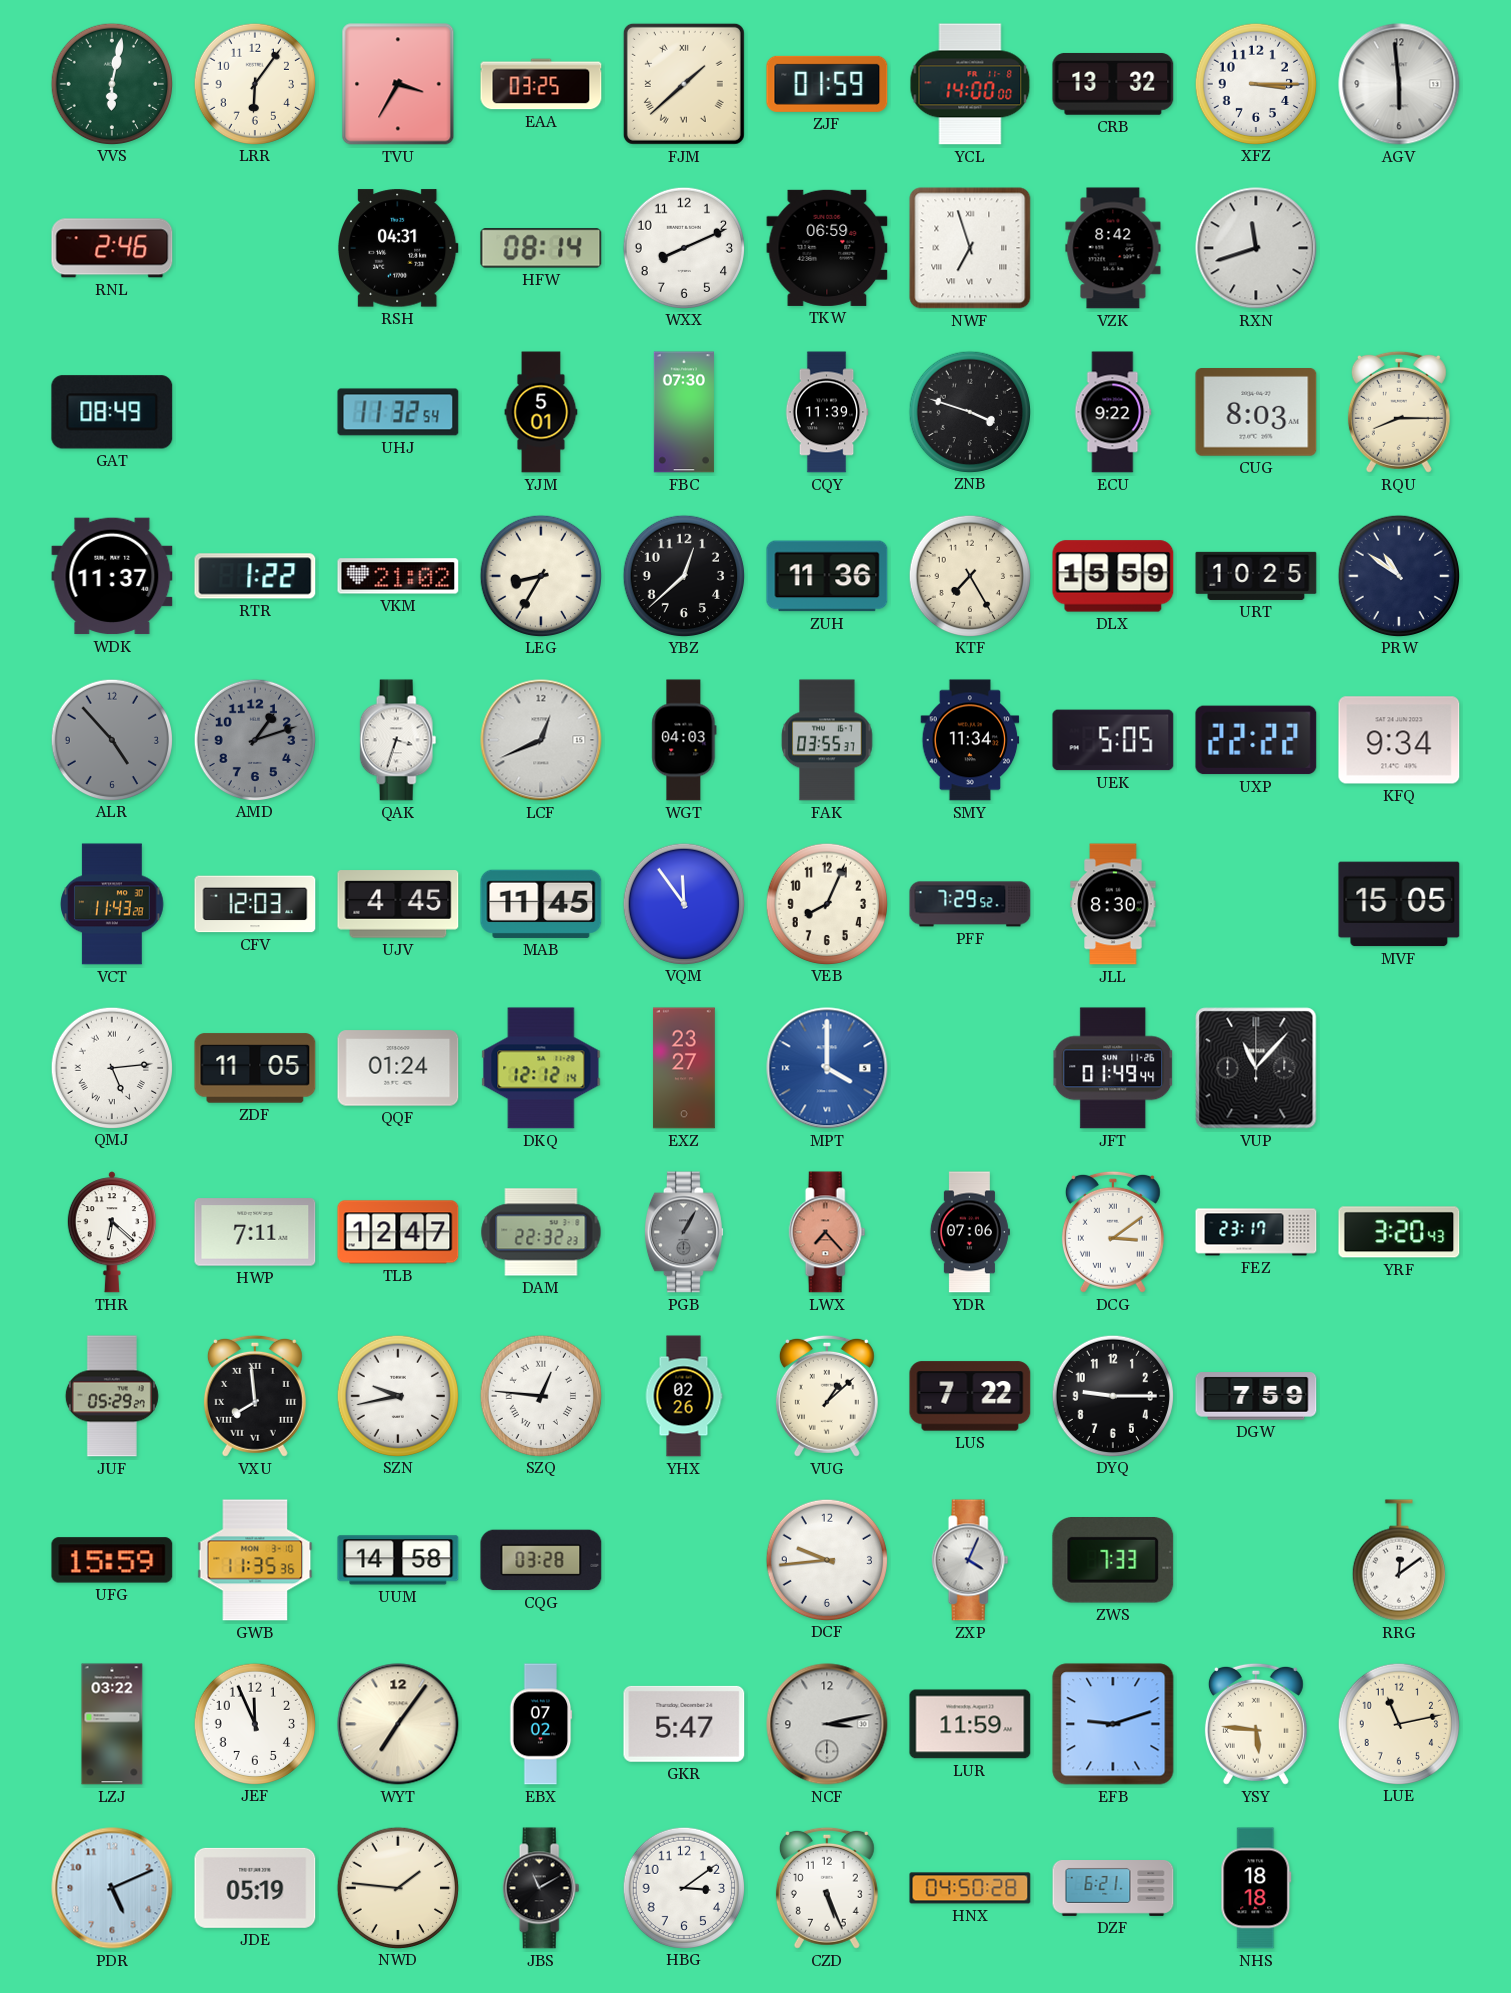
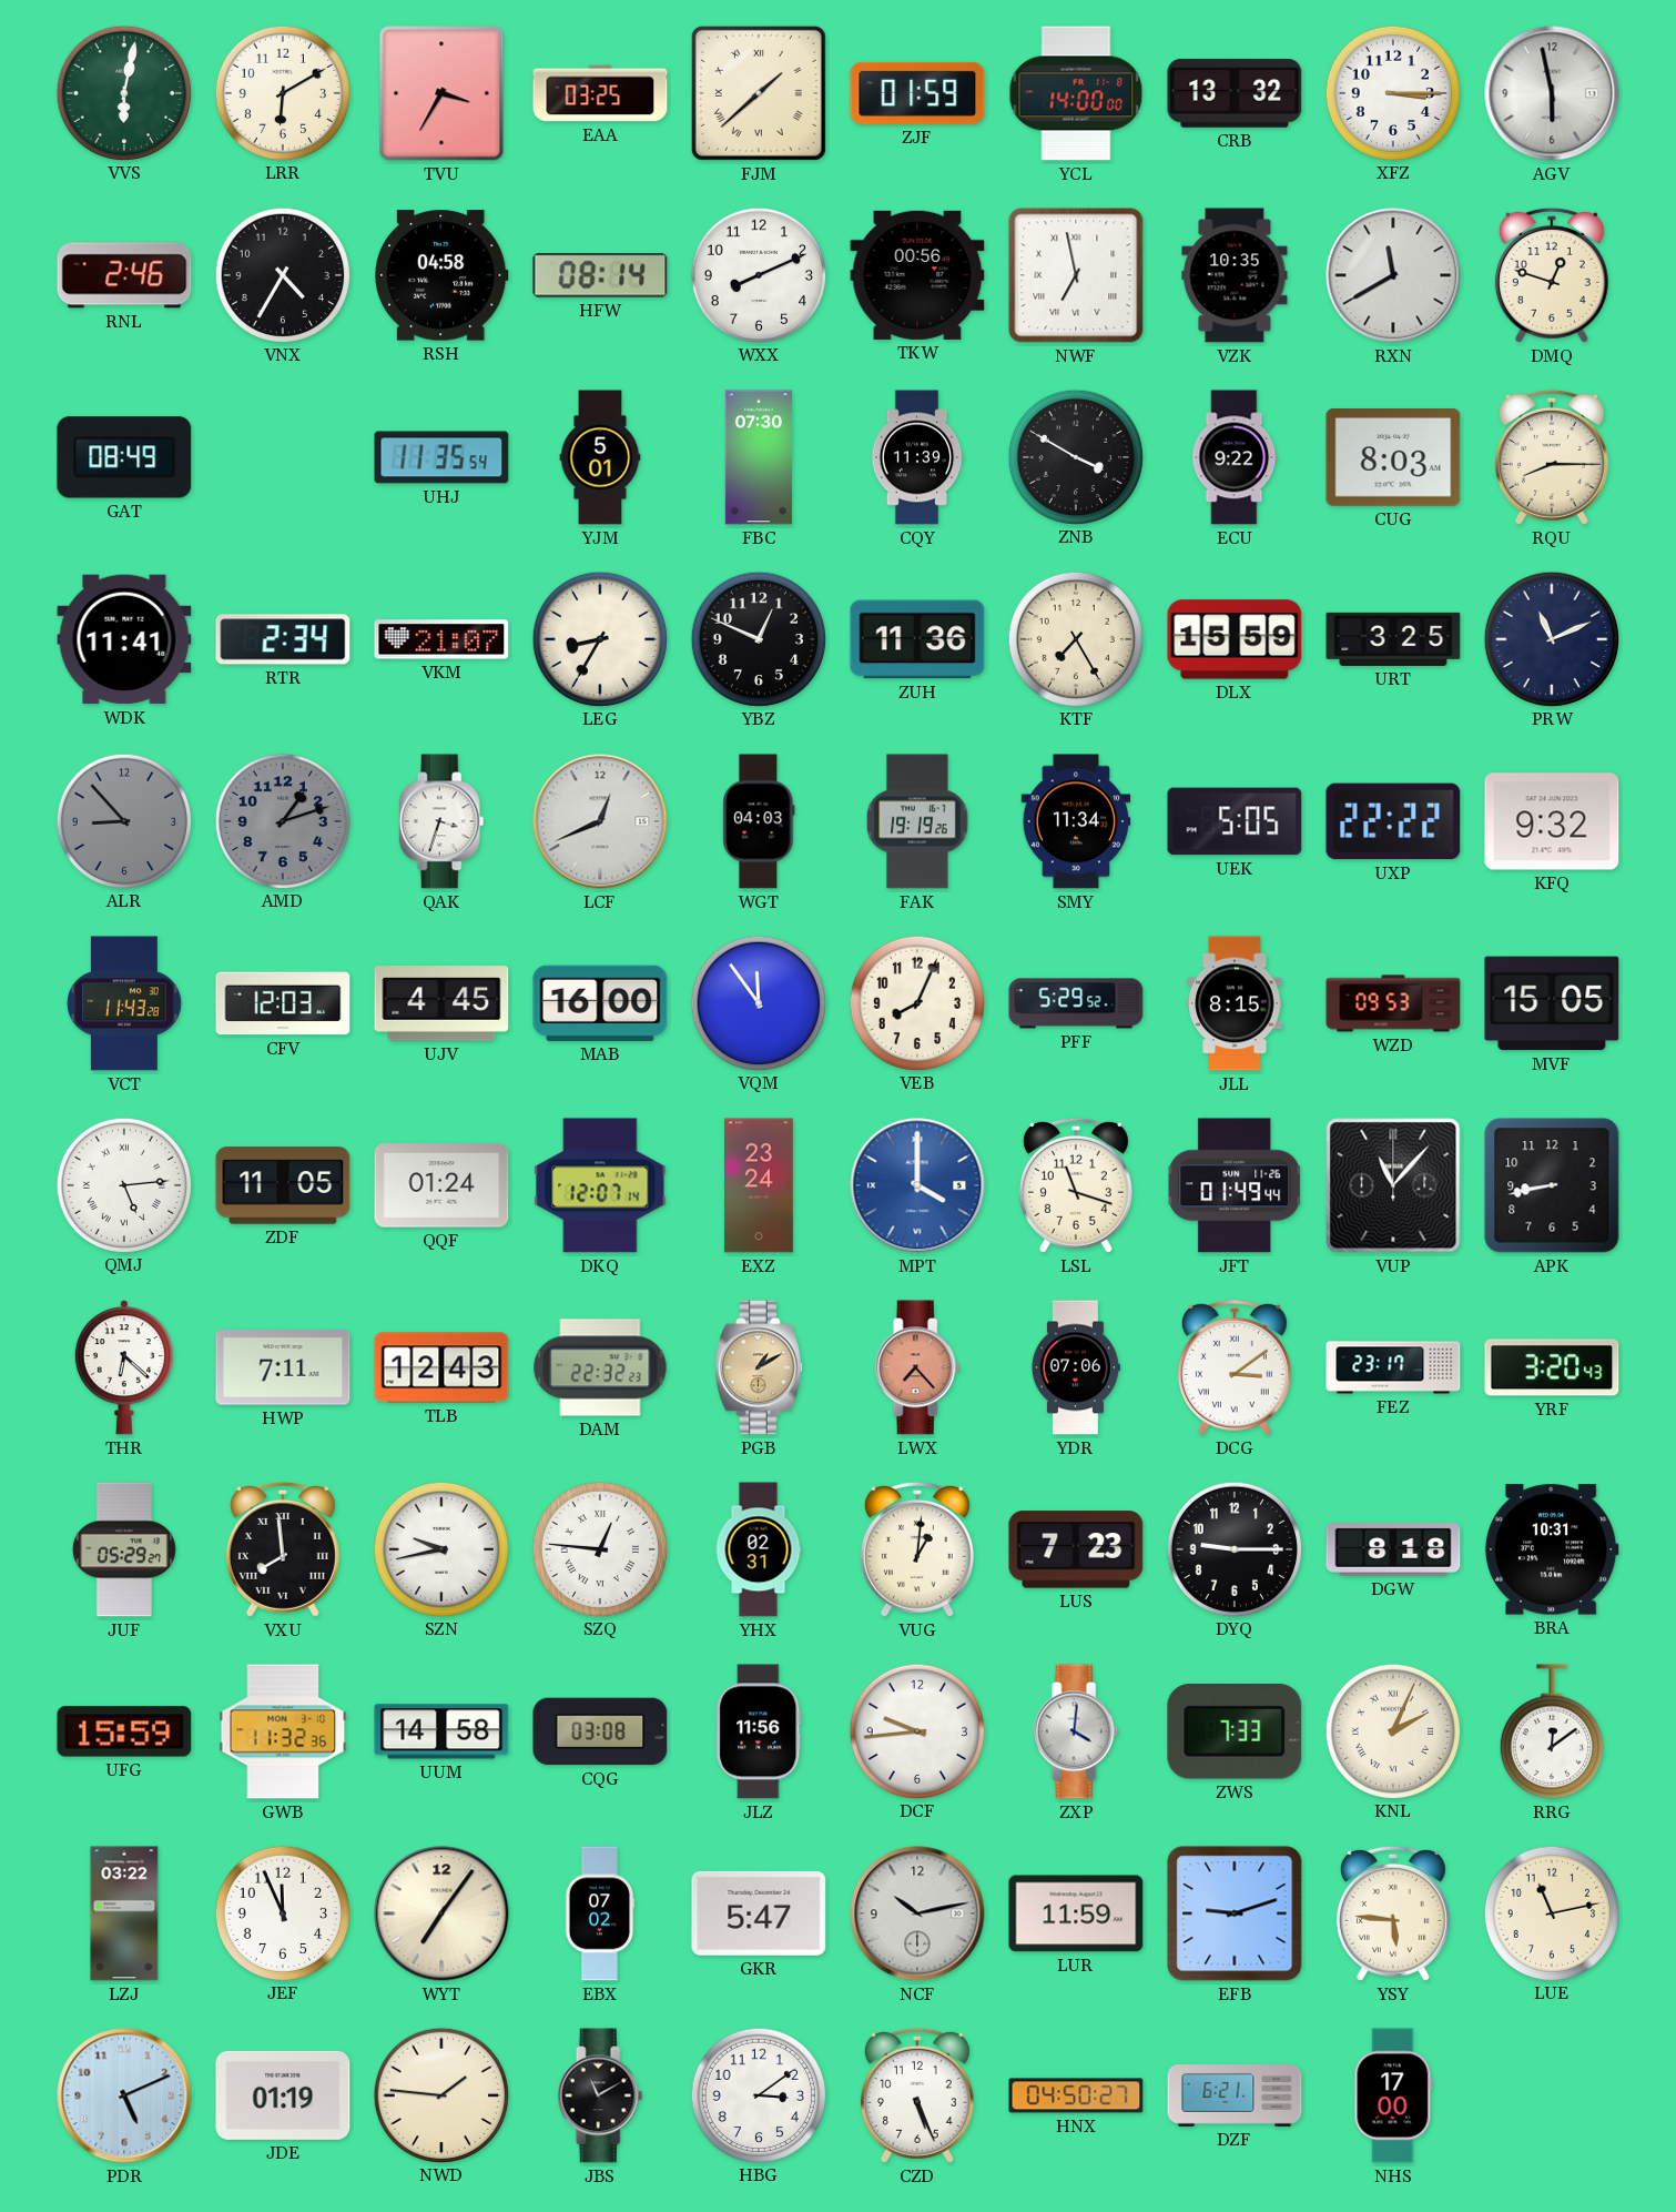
LRR: 6:06 -> 6:10 (282, 92)
AGV: 5:59 -> 5:58 (1552, 93)
VNX: none -> 4:35 (282, 274)
RSH: 04:31 -> 04:58 (443, 275)
TKW: 06:59 -> 00:56 (917, 275)
NWF: 6:57 -> 6:58 (1076, 275)
VZK: 8:42 -> 10:35 (1235, 275)
RXN: 11:42 -> 11:40 (1393, 275)
DMQ: none -> 12:48 (1552, 275)
UHJ: 11:32 -> 11:35 (441, 457)
ZNB: 3:48 -> 3:50 (1075, 456)
WDK: 11:37 -> 11:41 (124, 639)
RTR: 1:22 -> 2:34 (283, 639)
VKM: 21:02 -> 21:07 (441, 639)
YBZ: 12:38 -> 12:49 (758, 638)
URT: 10:25 -> 3:25 (1393, 639)
PRW: 10:51 -> 11:11 (1551, 638)
ALR: 4:53 -> 8:53 (123, 820)
FAK: 03:55 -> 19:19 (917, 821)
KFQ: 9:34 -> 9:32 (1552, 821)
MAB: 11:45 -> 16:00 (600, 1003)
PFF: 7:29 -> 5:29 (1076, 1003)
JLL: 8:30 -> 8:15 (1235, 1003)
WZD: none -> 09:53 (1393, 1003)
DKQ: 12:12 -> 12:07 (600, 1185)
EXZ: 23:27 -> 23:24 (759, 1185)
LSL: none -> 11:18 (1076, 1185)
APK: none -> 8:43 (1552, 1185)
TLB: 12:47 -> 12:43 (441, 1367)
PGB: 1:05 -> 1:10 (760, 1367)
PGB dial: grey -> champagne (760, 1367)
YHX: 02:26 -> 02:31 (759, 1549)
VUG: 1:08 -> 1:01 (917, 1549)
LUS: 7:22 -> 7:23 (1076, 1549)
DGW: 7:59 -> 8:18 (1393, 1549)
BRA: none -> 10:31 (1552, 1549)
GWB: 11:35 -> 11:32 (283, 1731)
CQG: 03:28 -> 03:08 (600, 1731)
JLZ: none -> 11:56 (759, 1731)
ZXP: 4:04 -> 4:01 (1076, 1731)
KNL: none -> 2:04 (1392, 1730)
NCF: 3:13 -> 10:13 (917, 1913)
JDE: 05:19 -> 01:19 (283, 2095)
HNX: 04:50:28 -> 04:50:27 (1076, 2095)
NHS: 18:18 -> 17:00 (1393, 2095)
